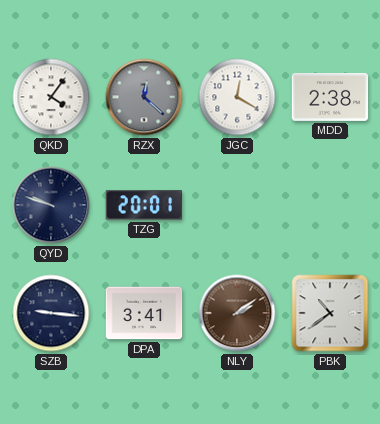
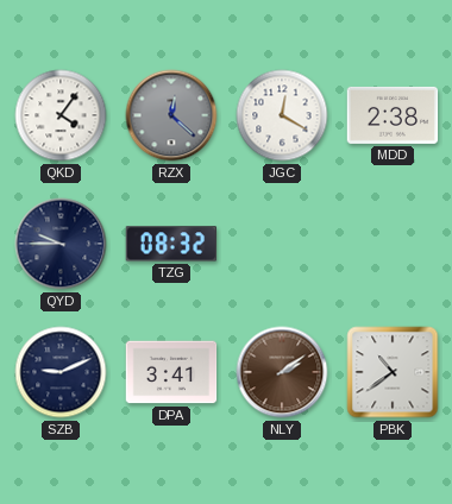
QYD: 9:48 -> 9:45 (61, 244)
TZG: 20:01 -> 08:32 (171, 244)
SZB: 9:16 -> 9:11 (61, 372)
